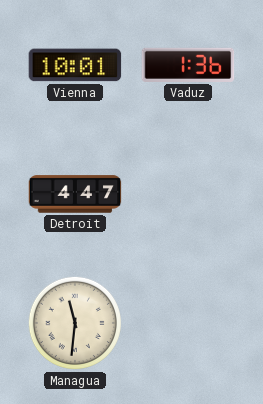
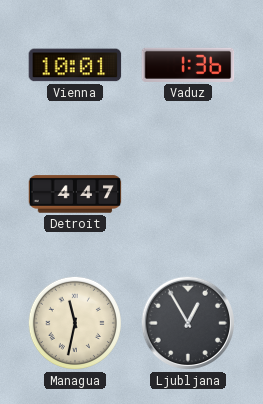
Managua: 11:31 -> 11:32 (75, 323)
Ljubljana: none -> 12:55 (188, 323)
